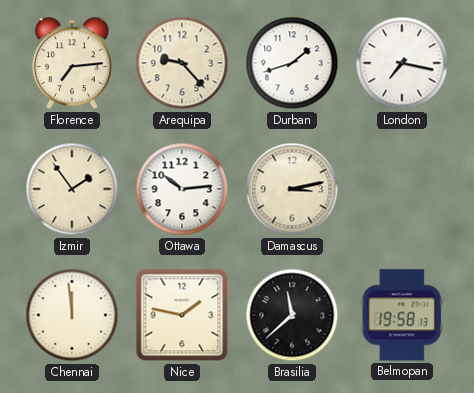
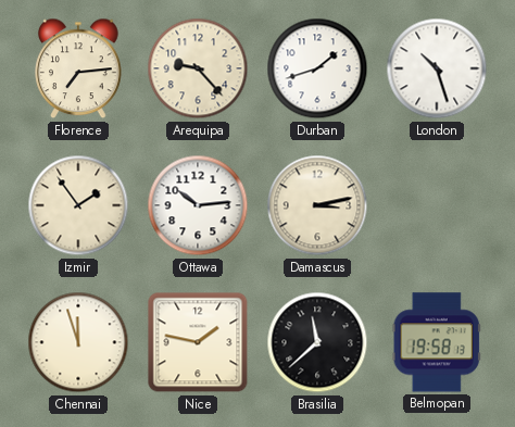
London: 7:17 -> 10:27 (437, 68)
Chennai: 11:59 -> 11:57 (78, 342)
